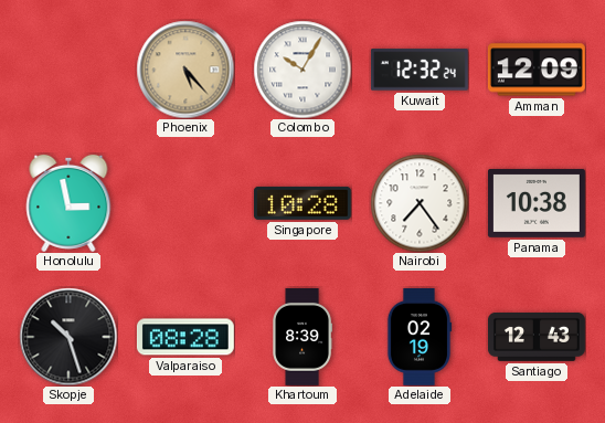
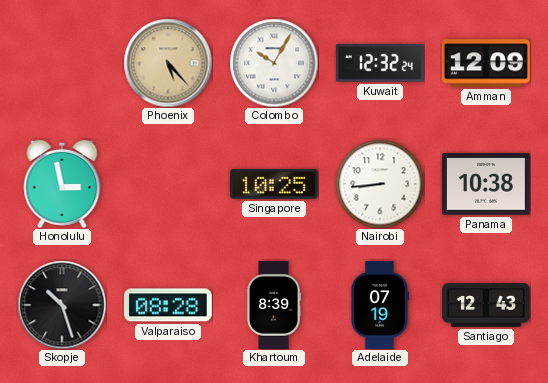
Singapore: 10:28 -> 10:25 (274, 184)
Nairobi: 7:24 -> 8:44 (380, 184)
Adelaide: 02:19 -> 07:19 (380, 305)
